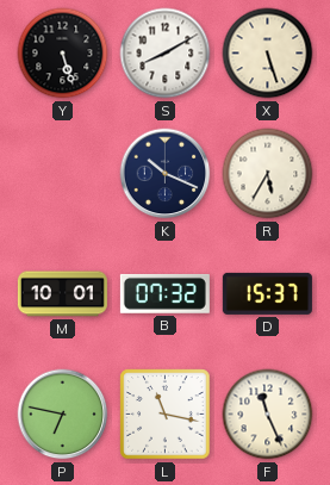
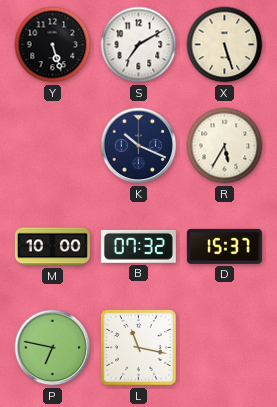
S: 8:10 -> 7:10 (139, 45)
M: 10:01 -> 10:00 (52, 247)
F: 11:26 -> none (268, 415)
